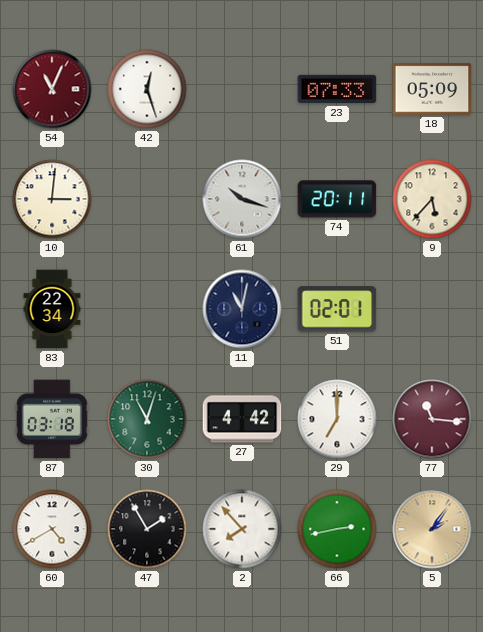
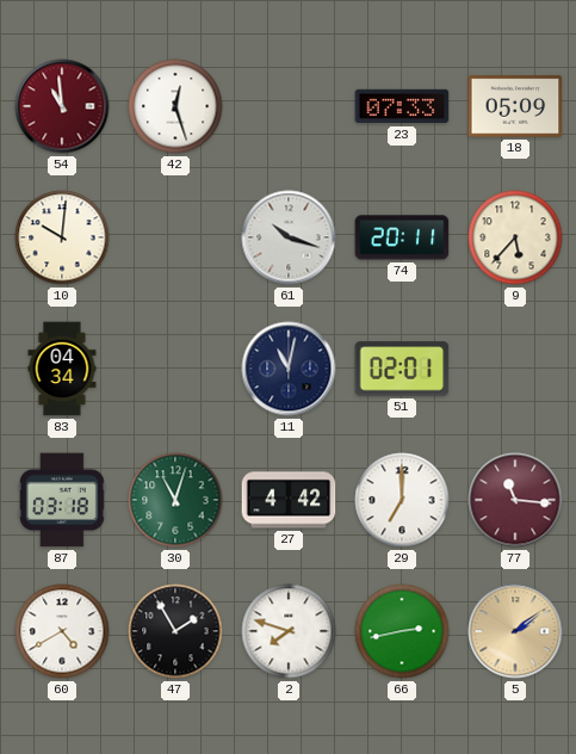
54: 11:04 -> 10:59 (62, 106)
10: 3:01 -> 10:01 (62, 237)
83: 22:34 -> 04:34 (62, 369)
2: 7:53 -> 7:48 (289, 631)
5: 2:06 -> 2:09 (515, 631)
